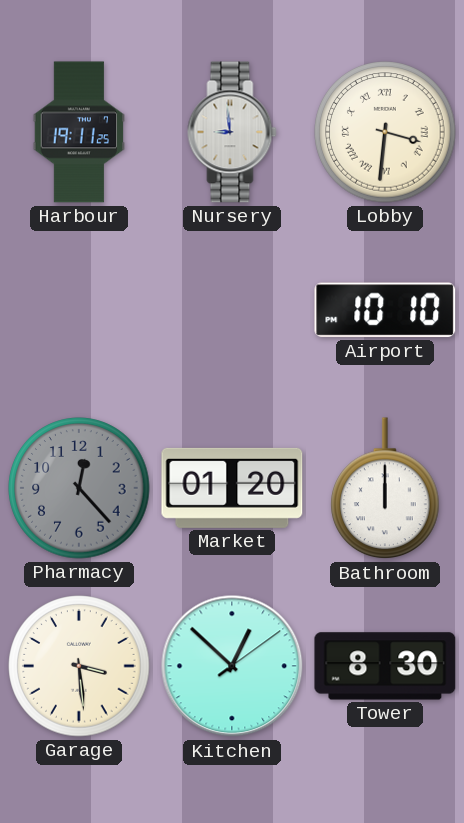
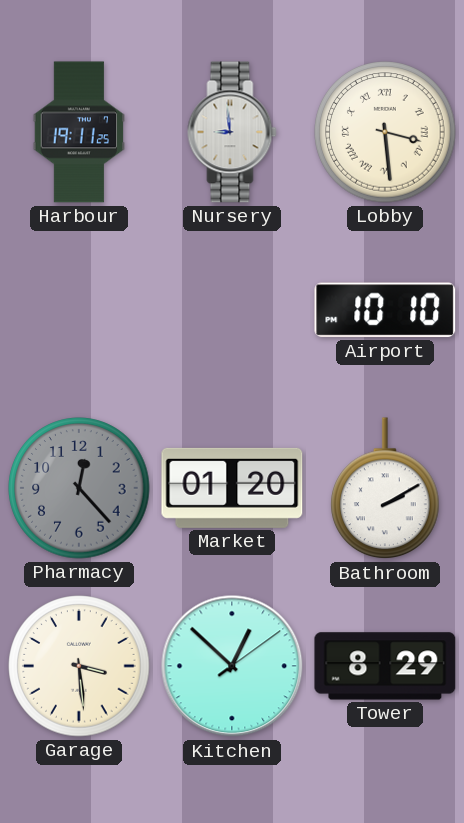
Lobby: 3:31 -> 3:29 (385, 132)
Bathroom: 12:00 -> 2:10 (385, 489)
Tower: 8:30 -> 8:29 (385, 666)
